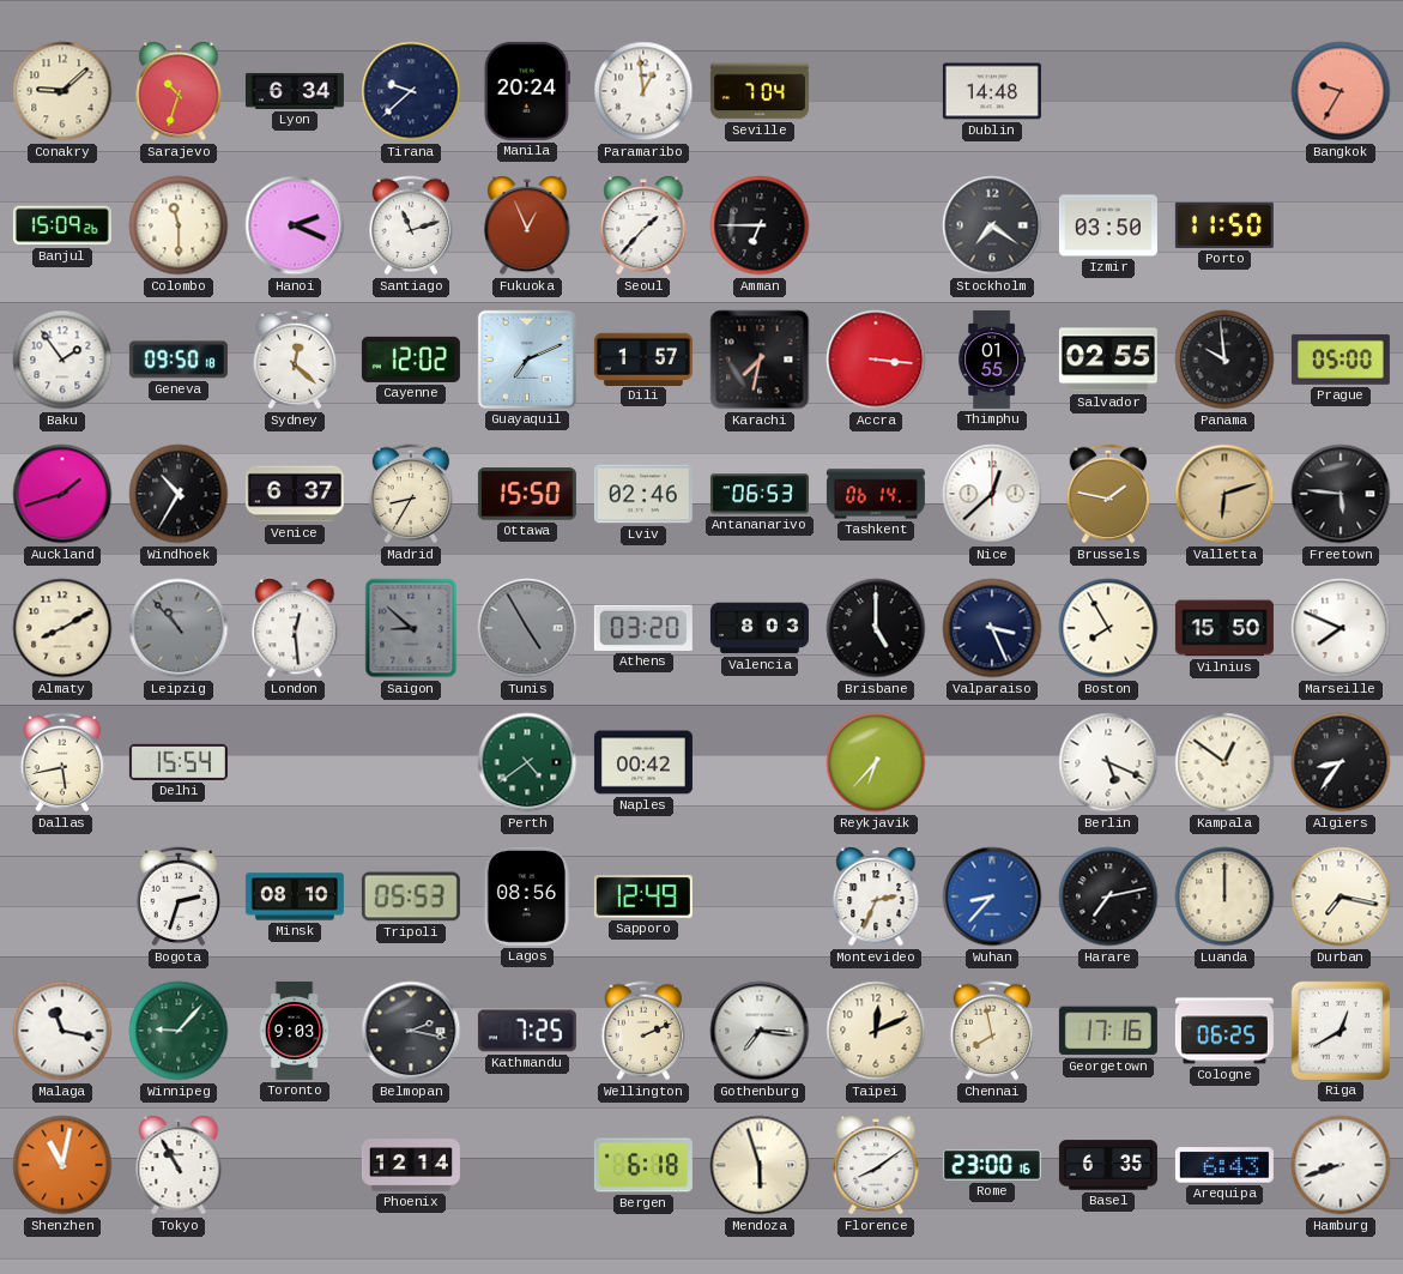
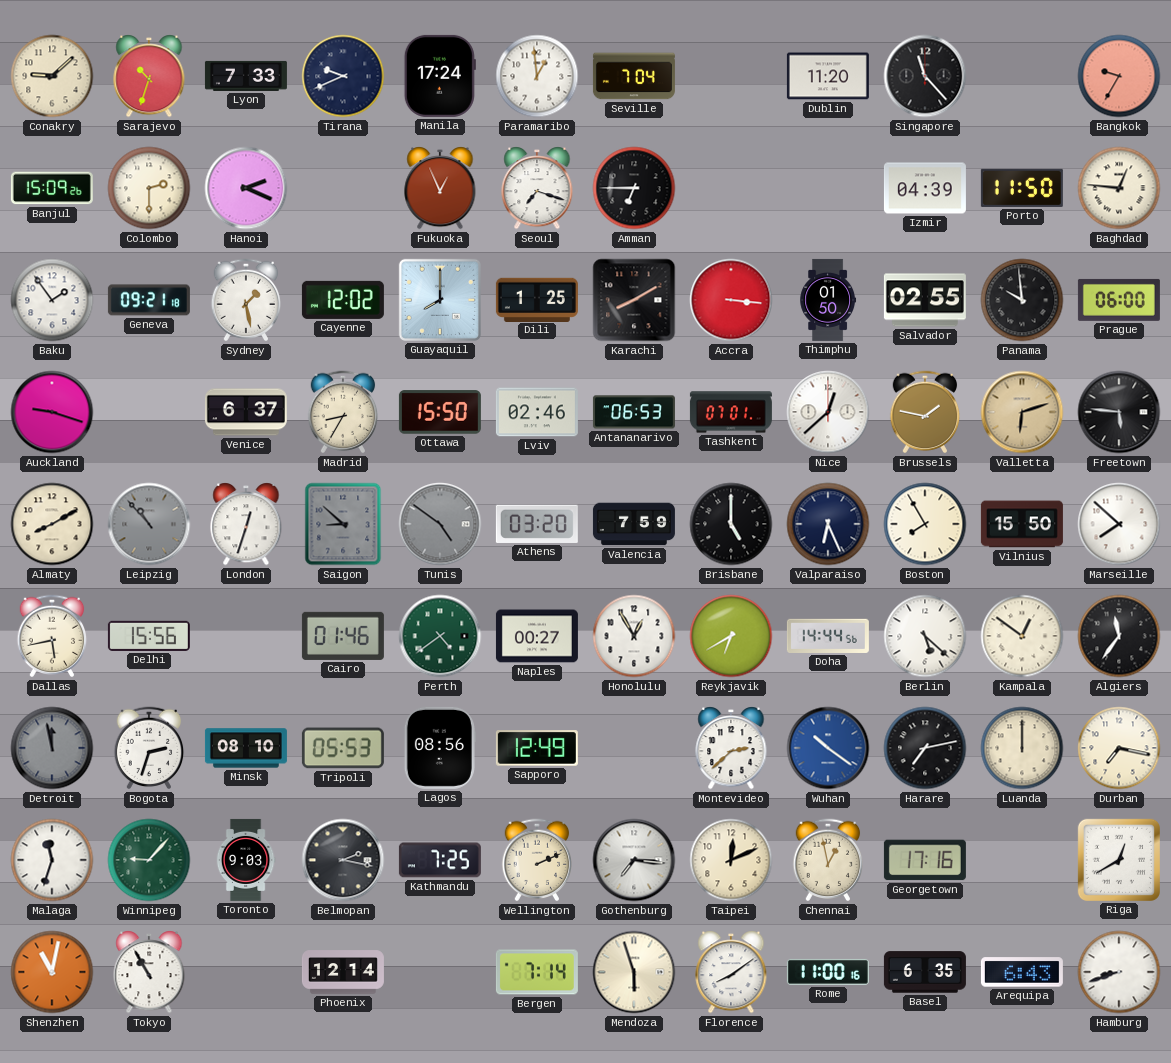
Lyon: 6:34 -> 7:33 (246, 76)
Tirana: 9:38 -> 9:41 (343, 76)
Manila: 20:24 -> 17:24 (440, 76)
Dublin: 14:48 -> 11:20 (828, 76)
Singapore: none -> 11:23 (925, 76)
Colombo: 11:30 -> 2:30 (149, 188)
Santiago: 11:12 -> none (411, 225)
Seoul: 1:37 -> 7:18 (537, 188)
Stockholm: 7:21 -> none (992, 225)
Izmir: 03:50 -> 04:39 (925, 188)
Baghdad: none -> 12:46 (1119, 188)
Geneva: 09:50 -> 09:21 (149, 300)
Sydney: 12:22 -> 1:28 (246, 300)
Guayaquil: 7:11 -> 8:00 (440, 300)
Dili: 1:57 -> 1:25 (537, 299)
Karachi: 7:32 -> 8:10 (634, 300)
Thimphu: 01:55 -> 01:50 (828, 300)
Prague: 05:00 -> 06:00 (1119, 300)
Auckland: 1:42 -> 9:18 (52, 412)
Windhoek: 10:35 -> none (179, 494)
Tashkent: 06:14 -> 07:01 (731, 412)
London: 12:29 -> 12:33 (246, 524)
Tunis: 4:55 -> 4:51 (440, 524)
Valencia: 8:03 -> 7:59 (634, 524)
Valparaiso: 3:26 -> 6:26 (828, 524)
Marseille: 7:49 -> 7:52 (1119, 524)
Delhi: 15:54 -> 15:56 (149, 636)
Cairo: none -> 01:46 (343, 636)
Naples: 00:42 -> 00:27 (537, 636)
Honolulu: none -> 12:55 (634, 636)
Reykjavik: 6:37 -> 6:40 (731, 636)
Doha: none -> 14:44 (828, 636)
Berlin: 5:19 -> 5:22 (925, 636)
Algiers: 8:36 -> 11:36 (1119, 636)
Detroit: none -> 11:58 (52, 748)
Montevideo: 2:34 -> 2:38 (731, 748)
Wuhan: 8:37 -> 10:21 (828, 748)
Malaga: 11:17 -> 11:33 (52, 860)
Chennai: 7:58 -> 12:58 (828, 860)
Cologne: 06:25 -> none (1224, 1031)
Bergen: 6:18 -> 7:14 (537, 972)
Rome: 23:00 -> 11:00 (828, 972)
